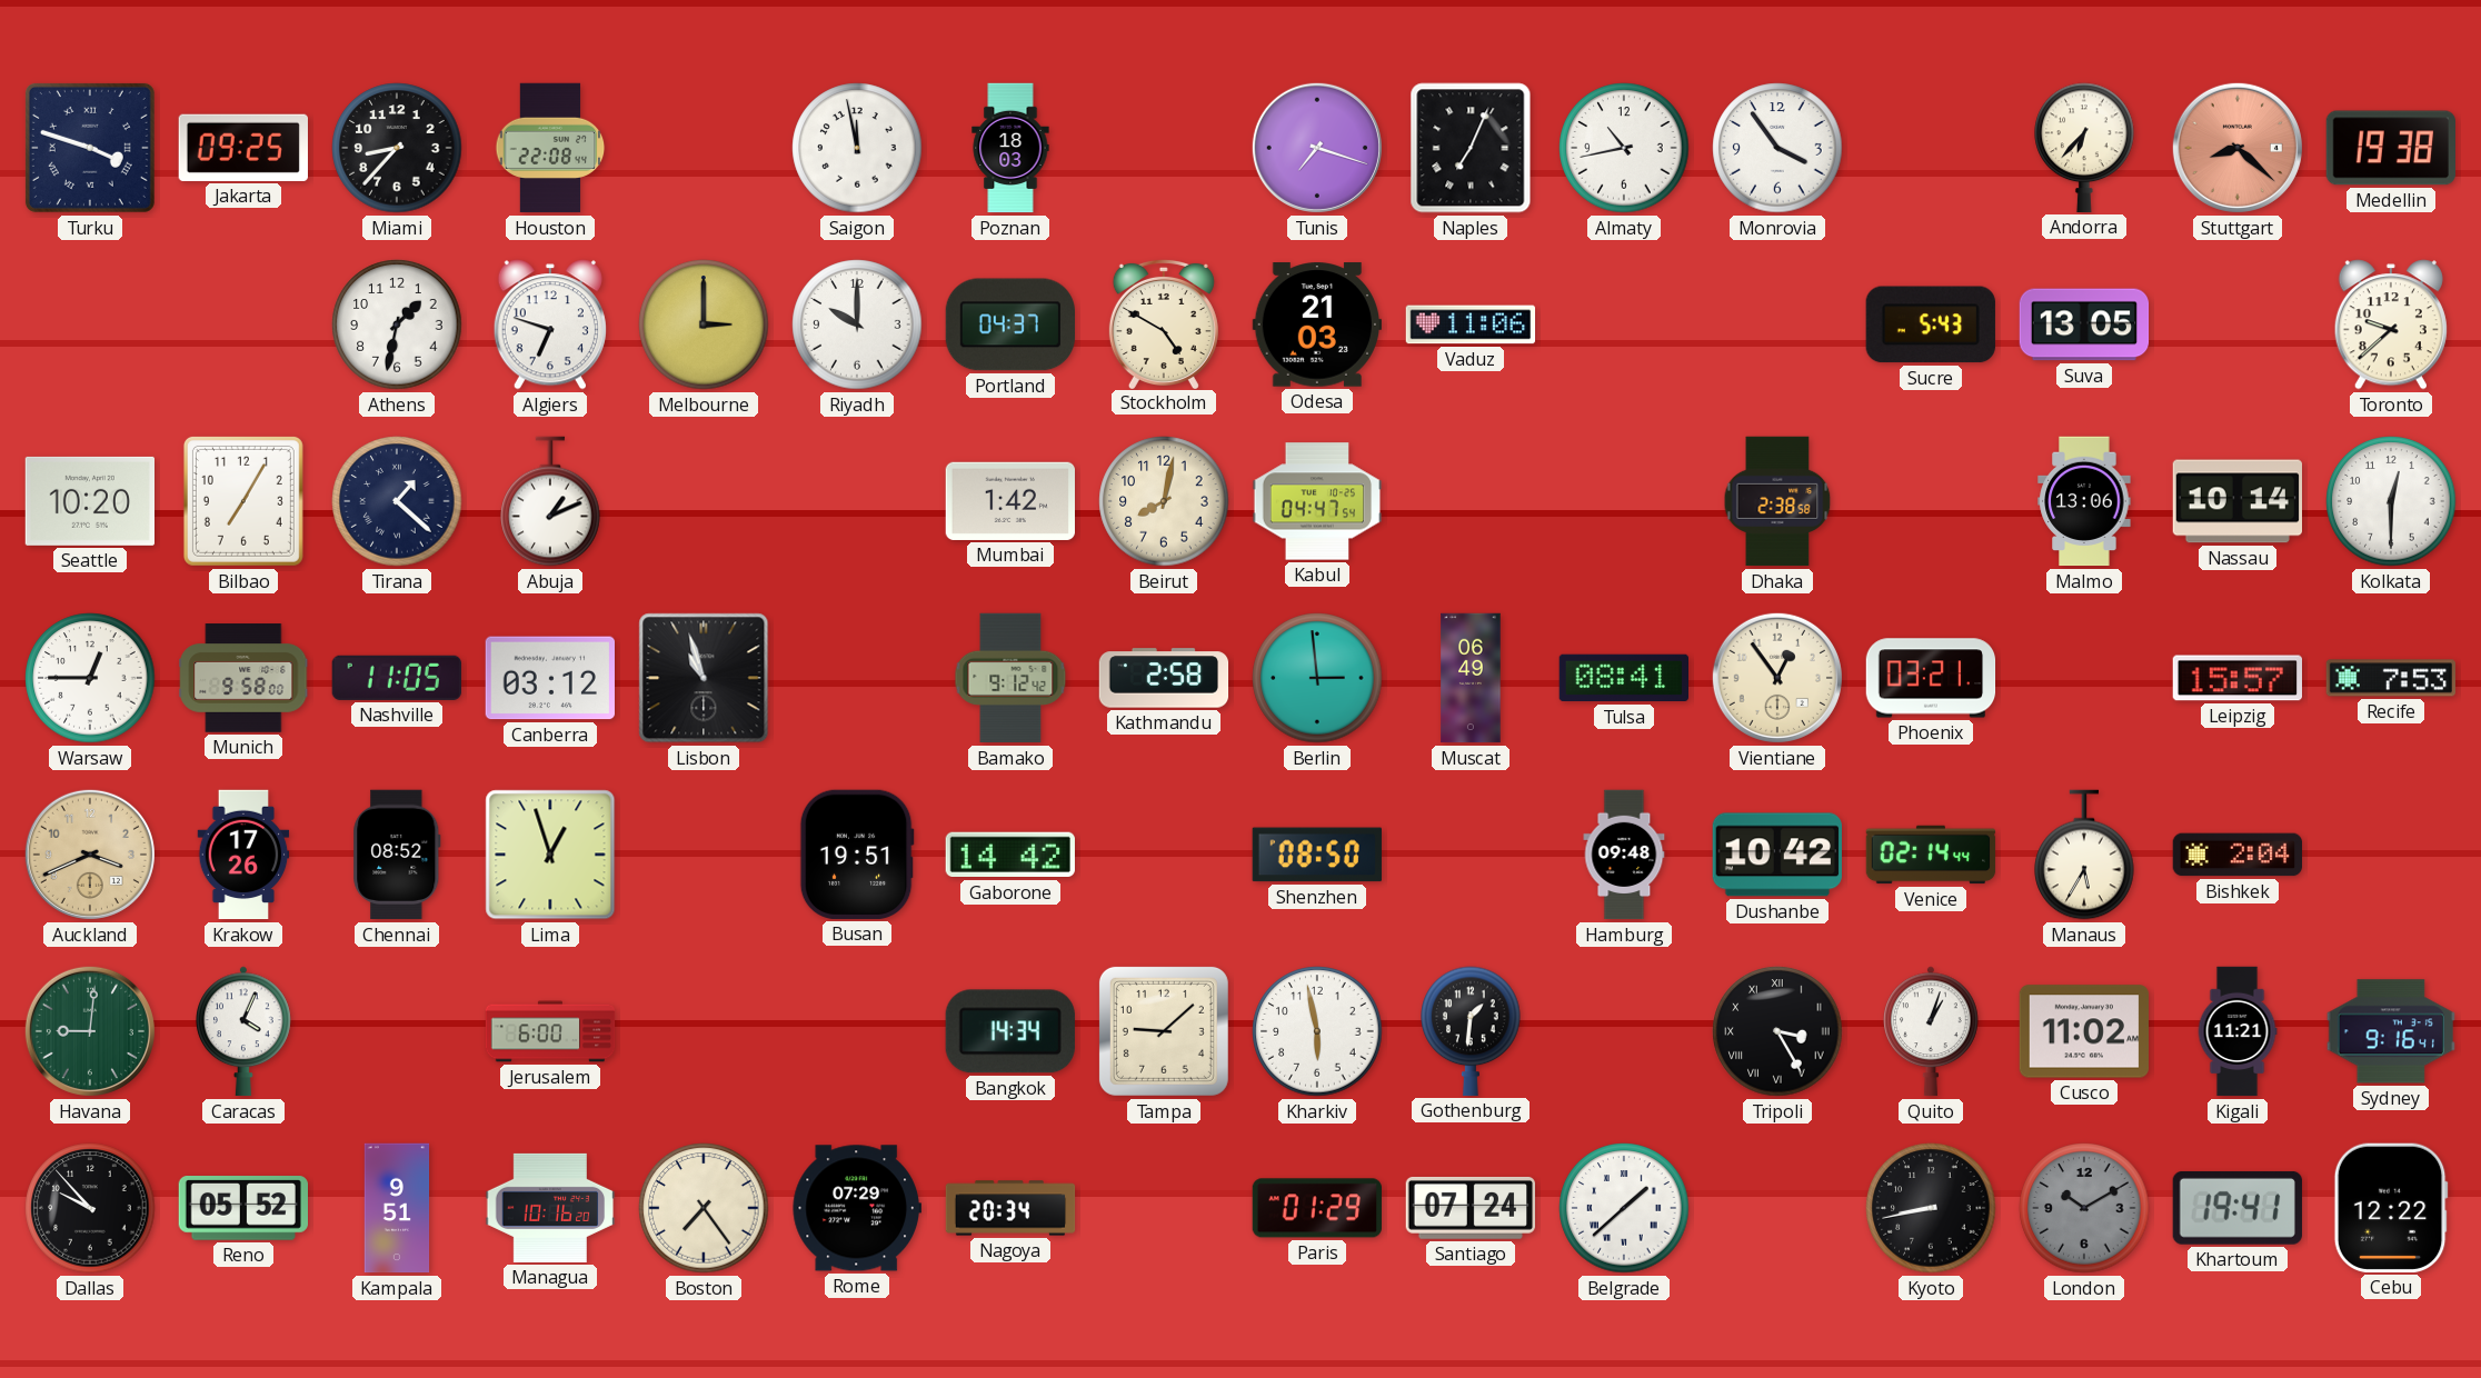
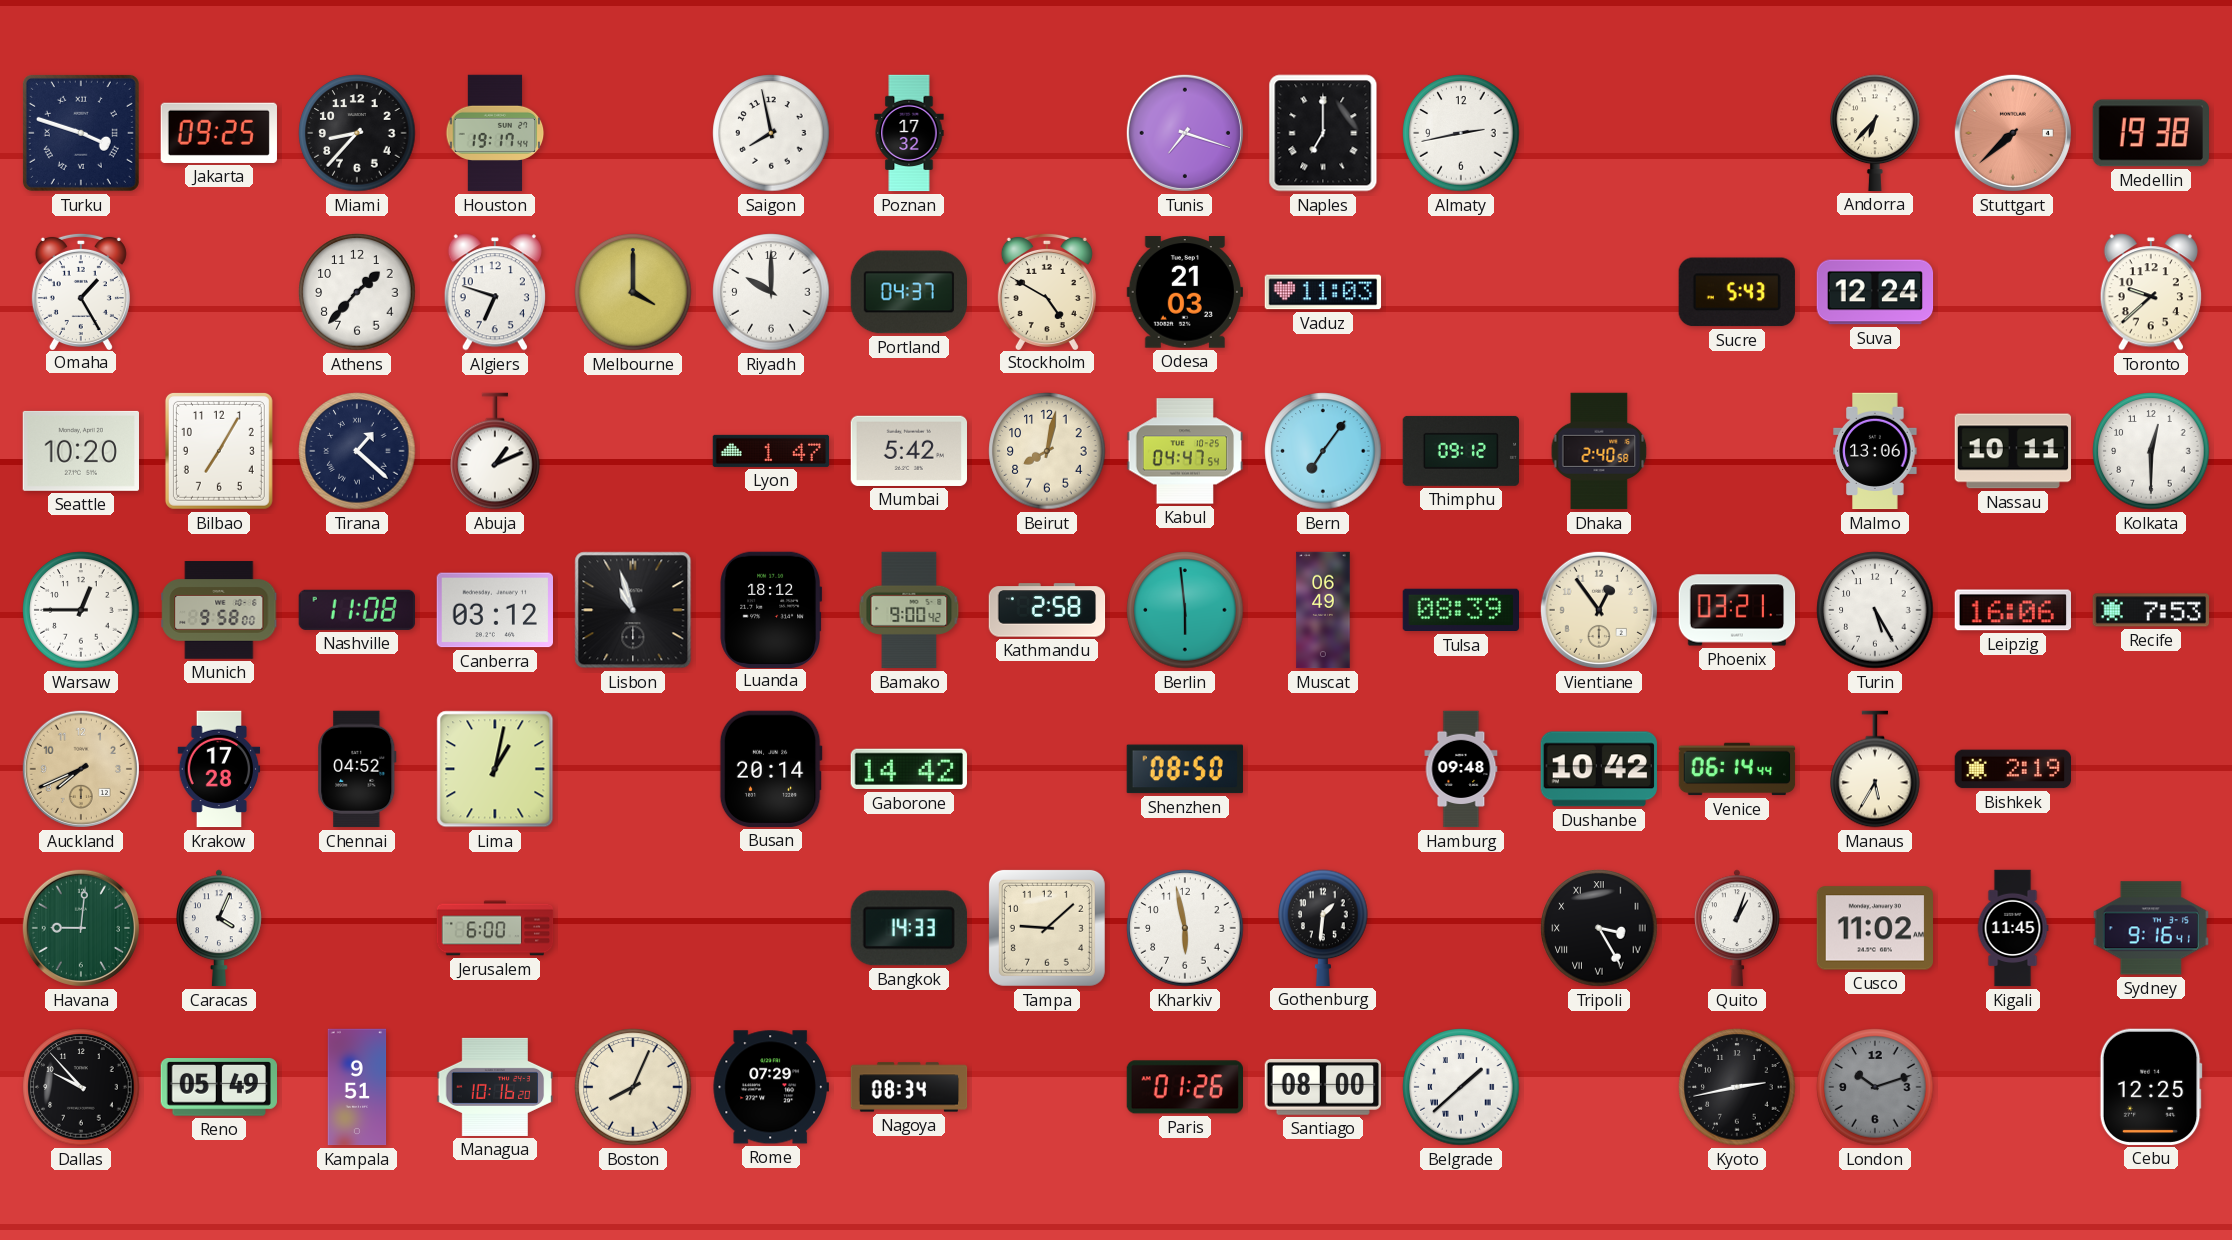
Houston: 22:08 -> 19:17 (495, 133)
Saigon: 11:58 -> 7:58 (771, 133)
Poznan: 18:03 -> 17:32 (909, 133)
Naples: 7:04 -> 7:00 (1323, 133)
Almaty: 10:43 -> 2:43 (1461, 133)
Monrovia: 3:54 -> none (1777, 148)
Stuttgart: 8:22 -> 7:38 (2013, 133)
Omaha: none -> 1:25 (81, 291)
Athens: 1:32 -> 1:37 (357, 292)
Melbourne: 3:00 -> 4:00 (633, 292)
Vaduz: 11:06 -> 11:03 (1323, 292)
Suva: 13:05 -> 12:24 (1875, 292)
Lyon: none -> 1:47 (771, 451)
Mumbai: 1:42 -> 5:42 (908, 451)
Bern: none -> 7:06 (1323, 451)
Thimphu: none -> 09:12 (1461, 451)
Dhaka: 2:38 -> 2:40 (1599, 451)
Nassau: 10:14 -> 10:11 (2013, 451)
Nashville: 11:05 -> 11:08 (357, 610)
Luanda: none -> 18:12 (771, 609)
Bamako: 9:12 -> 9:00 (909, 610)
Berlin: 2:59 -> 5:59 (1185, 610)
Tulsa: 08:41 -> 08:39 (1460, 610)
Turin: none -> 5:25 (1875, 610)
Leipzig: 15:57 -> 16:06 (2012, 610)
Auckland: 3:41 -> 7:41 (81, 769)
Krakow: 17:26 -> 17:28 (219, 769)
Chennai: 08:52 -> 04:52 (357, 769)
Lima: 12:57 -> 1:02 (495, 769)
Busan: 19:51 -> 20:14 (771, 769)
Venice: 02:14 -> 06:14 (1737, 769)
Bishkek: 2:04 -> 2:19 (2013, 769)
Bangkok: 14:34 -> 14:33 (909, 928)
Kigali: 11:21 -> 11:45 (2013, 928)
Reno: 05:52 -> 05:49 (218, 1088)
Boston: 7:24 -> 8:04 (633, 1087)
Nagoya: 20:34 -> 08:34 (909, 1087)
Paris: 01:29 -> 01:26 (1184, 1087)
Santiago: 07:24 -> 08:00 (1322, 1087)
Kyoto: 8:43 -> 2:43 (1737, 1087)
London: 10:10 -> 10:12 (1875, 1087)
Khartoum: 19:41 -> none (2238, 1208)
Cebu: 12:22 -> 12:25 (2151, 1087)
